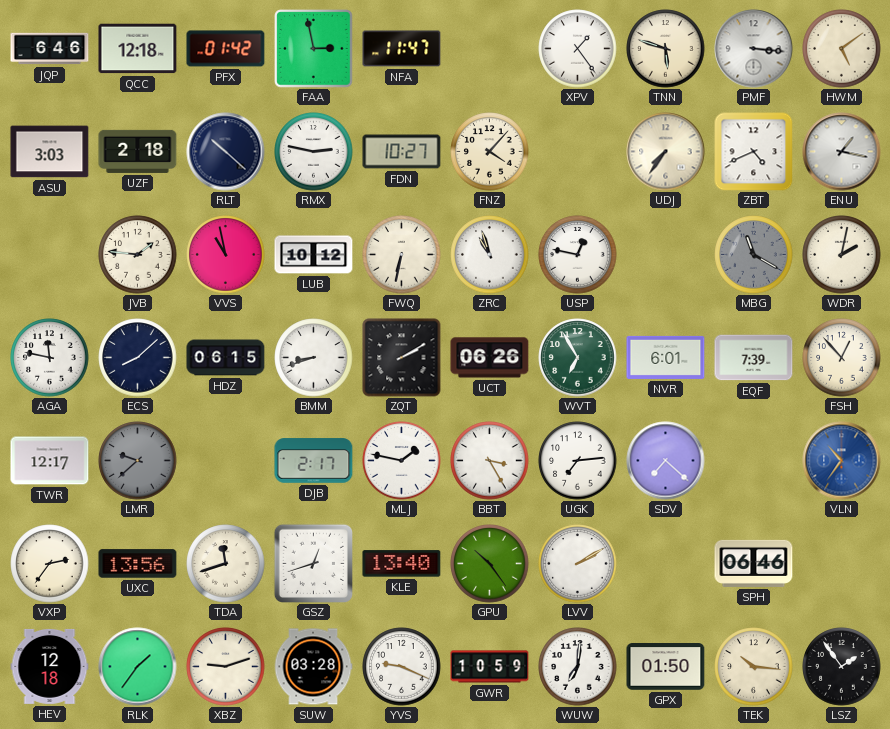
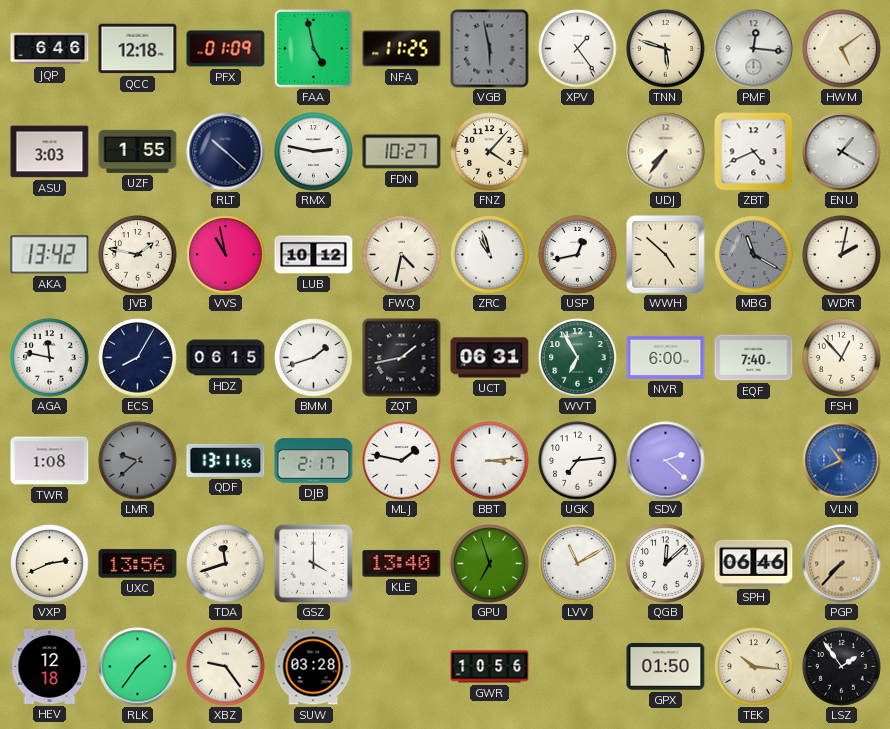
PFX: 01:42 -> 01:09 (226, 49)
FAA: 2:58 -> 4:58 (314, 49)
NFA: 11:47 -> 11:25 (402, 49)
VGB: none -> 5:58 (490, 49)
PMF: 3:16 -> 12:16 (754, 49)
UZF: 2:18 -> 1:55 (138, 151)
ENU: 1:17 -> 1:20 (842, 152)
AKA: none -> 13:42 (50, 255)
JVB: 1:46 -> 1:47 (138, 255)
FWQ: 6:32 -> 4:32 (402, 255)
USP: 12:47 -> 12:43 (578, 255)
WWH: none -> 4:52 (666, 255)
ECS: 8:08 -> 8:05 (138, 358)
BMM: 8:42 -> 1:42 (314, 358)
ZQT: 2:10 -> 1:43 (402, 358)
UCT: 06:26 -> 06:31 (490, 358)
NVR: 6:01 -> 6:00 (666, 357)
EQF: 7:39 -> 7:40 (754, 358)
TWR: 12:17 -> 1:08 (50, 461)
QDF: none -> 13:11 (226, 460)
BBT: 3:25 -> 3:14 (490, 461)
SDV: 7:22 -> 2:22 (666, 461)
VLN: 10:36 -> 10:41 (842, 461)
VXP: 2:36 -> 2:41 (50, 564)
GSZ: 12:42 -> 4:00 (313, 563)
GPU: 10:24 -> 6:57 (490, 564)
LVV: 2:10 -> 11:10 (578, 564)
QGB: none -> 12:08 (666, 564)
PGP: none -> 7:37 (842, 564)
XBZ: 9:12 -> 9:24 (226, 667)
YVS: 9:19 -> none (402, 667)
GWR: 10:59 -> 10:56 (490, 667)
WUW: 7:01 -> none (578, 667)
